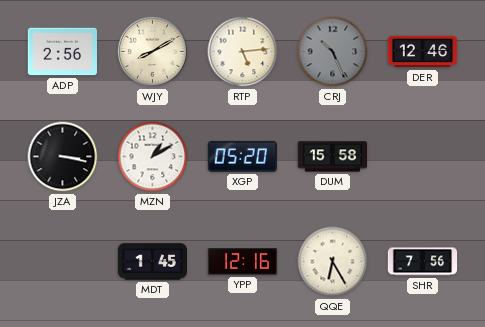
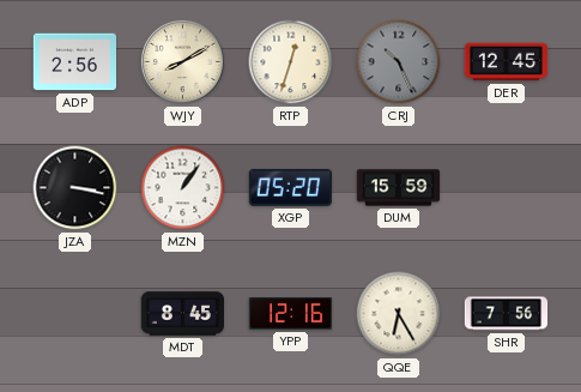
RTP: 5:14 -> 12:33 (291, 62)
DER: 12:46 -> 12:45 (507, 62)
MZN: 1:10 -> 1:06 (183, 188)
DUM: 15:58 -> 15:59 (399, 188)
MDT: 1:45 -> 8:45 (183, 314)
